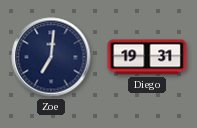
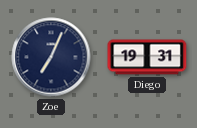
Zoe: 7:01 -> 7:04 (51, 57)
